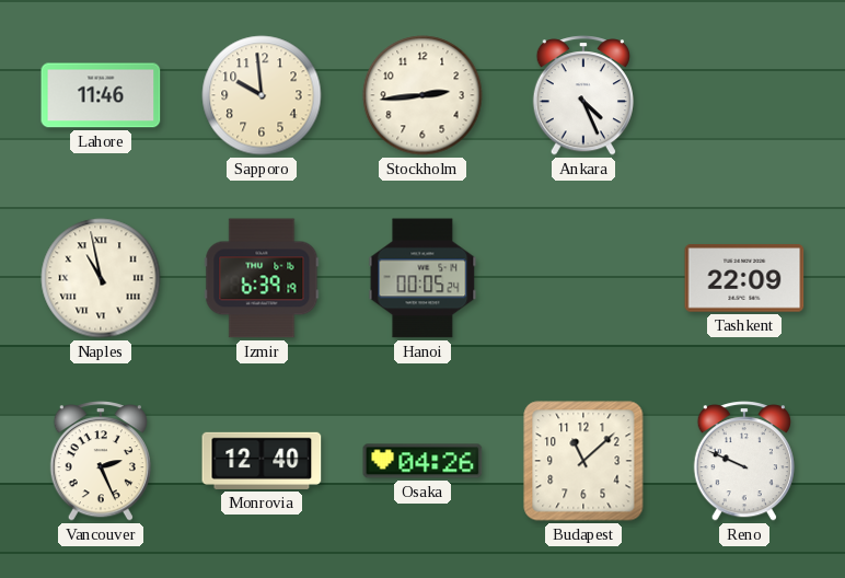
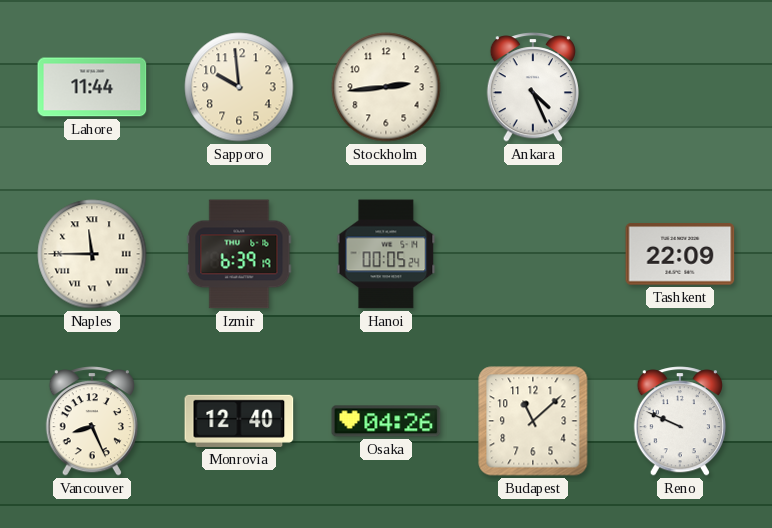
Lahore: 11:46 -> 11:44 (92, 87)
Naples: 10:58 -> 11:45 (92, 254)
Vancouver: 2:26 -> 8:26 (92, 421)
